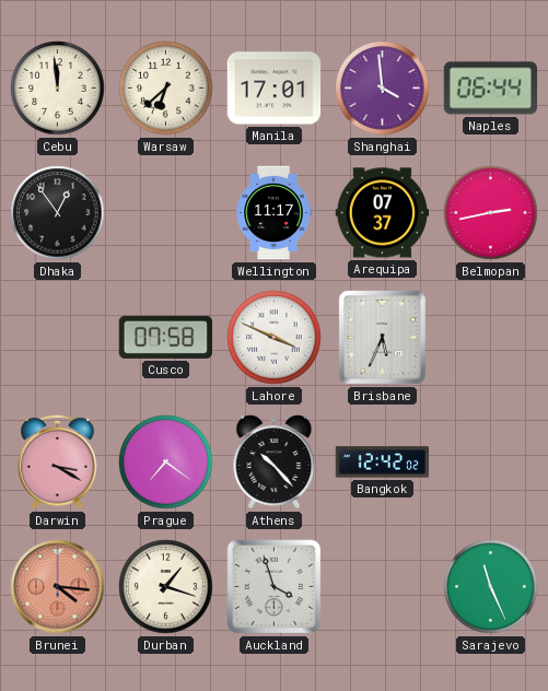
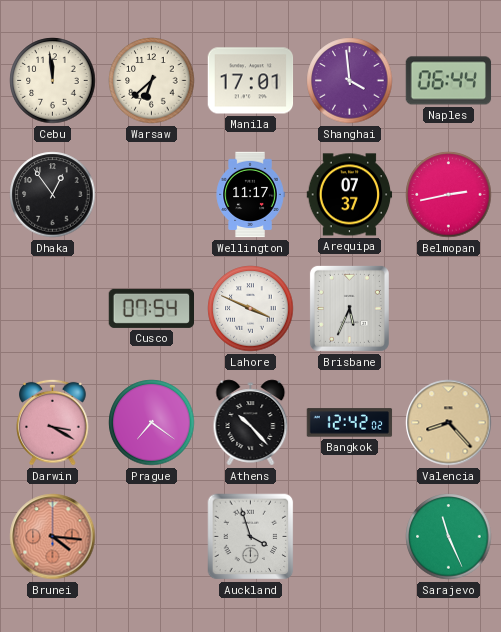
Cusco: 07:58 -> 07:54 (151, 308)
Valencia: none -> 8:23 (449, 423)
Durban: 1:18 -> none (166, 587)
